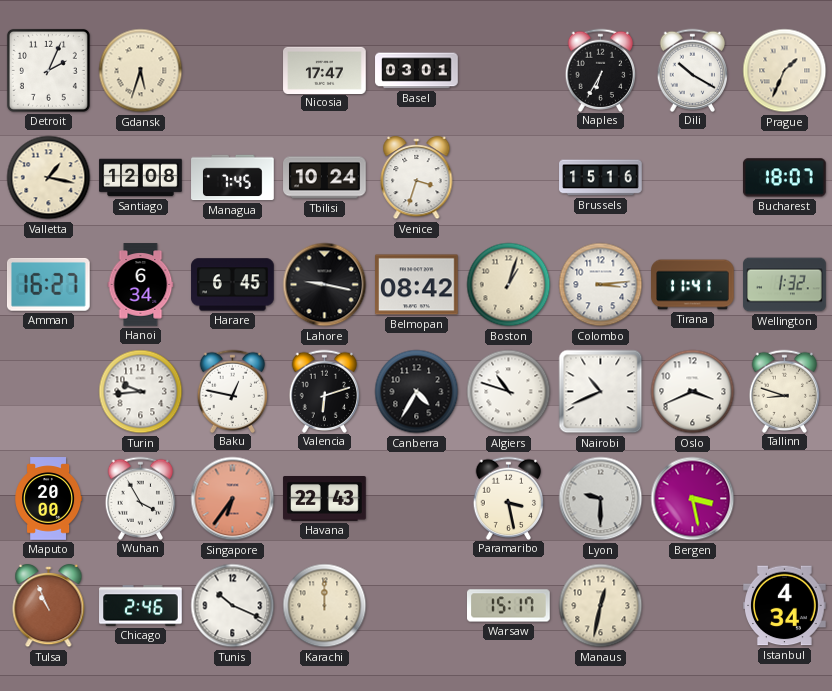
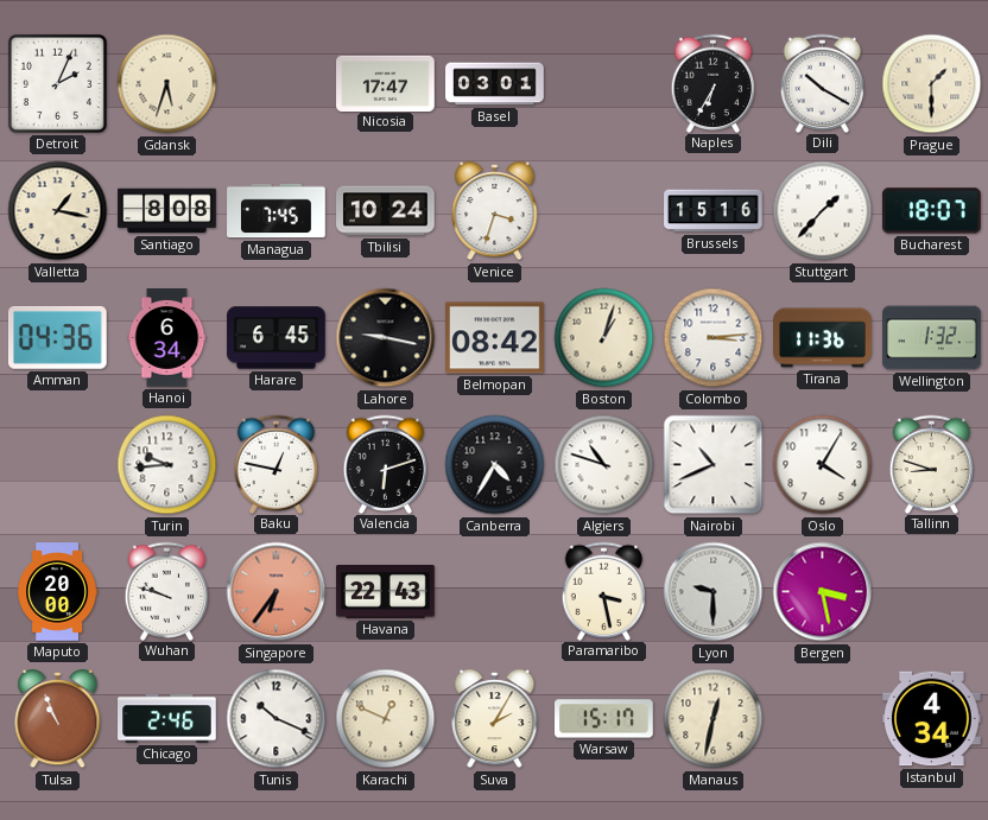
Prague: 1:34 -> 1:30 (932, 84)
Santiago: 12:08 -> 8:08 (167, 211)
Stuttgart: none -> 1:37 (823, 211)
Amman: 16:27 -> 04:36 (57, 337)
Tirana: 11:41 -> 11:36 (823, 338)
Oslo: 3:41 -> 4:05 (823, 465)
Wuhan: 3:55 -> 9:48 (167, 591)
Karachi: 12:00 -> 12:49 (386, 719)
Suva: none -> 2:05 (495, 719)
